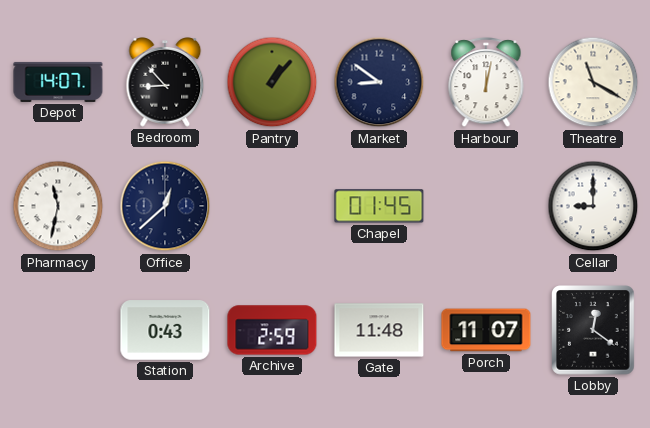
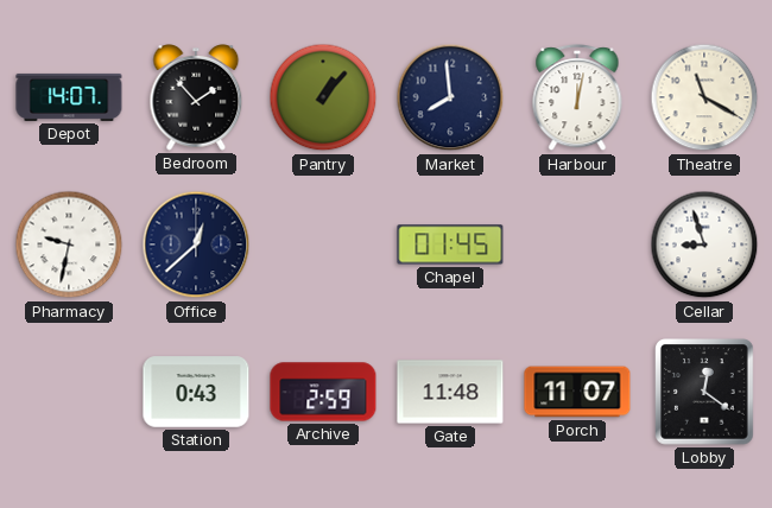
Bedroom: 8:53 -> 1:53 (196, 97)
Market: 8:51 -> 7:59 (450, 97)
Pharmacy: 11:32 -> 9:32 (69, 245)
Cellar: 9:00 -> 8:57 (704, 245)
